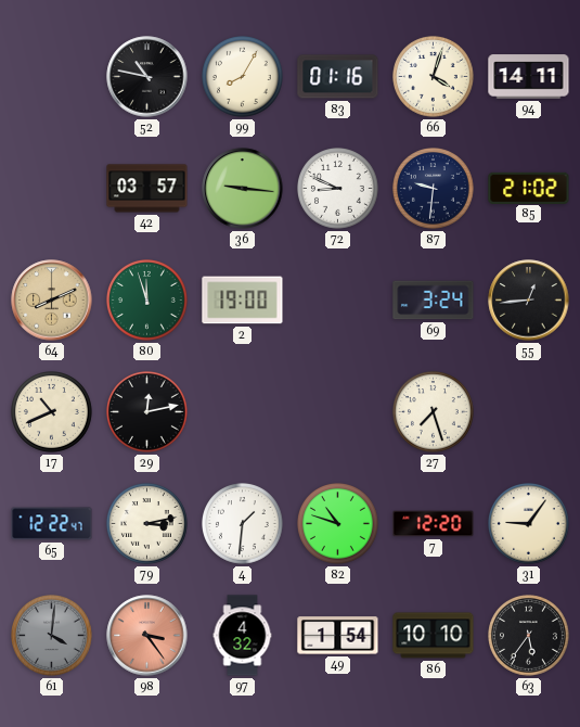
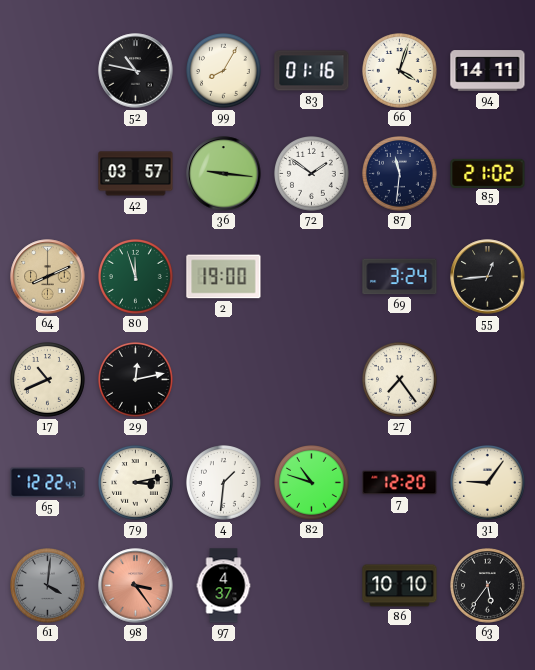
72: 8:49 -> 1:51 (312, 174)
87: 9:31 -> 11:31 (400, 174)
27: 7:27 -> 7:24 (400, 380)
97: 4:32 -> 4:37 (224, 586)
49: 1:54 -> none (338, 636)
